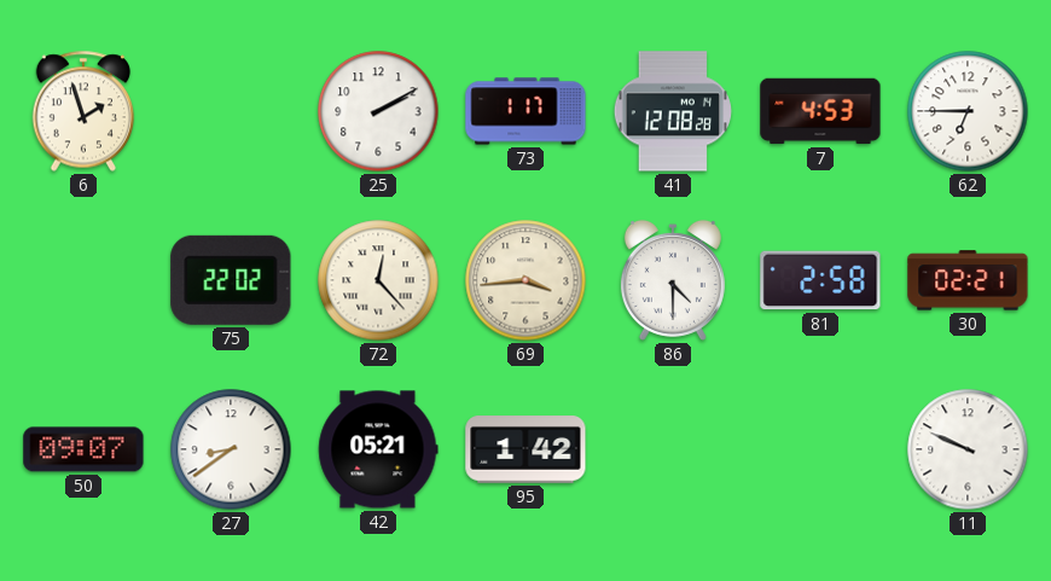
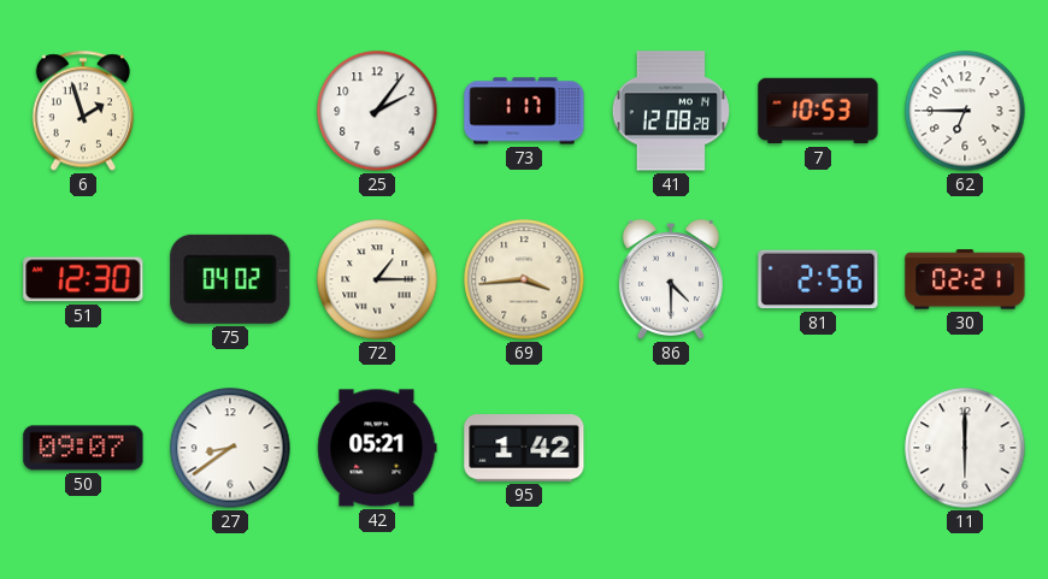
25: 2:10 -> 2:06 (377, 111)
7: 4:53 -> 10:53 (818, 111)
51: none -> 12:30 (83, 279)
75: 22:02 -> 04:02 (230, 279)
72: 12:23 -> 1:15 (377, 279)
81: 2:58 -> 2:56 (818, 279)
11: 9:49 -> 6:00 (965, 448)
